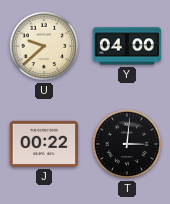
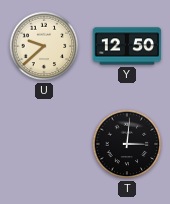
Y: 04:00 -> 12:50 (127, 46)
J: 00:22 -> none (43, 144)
